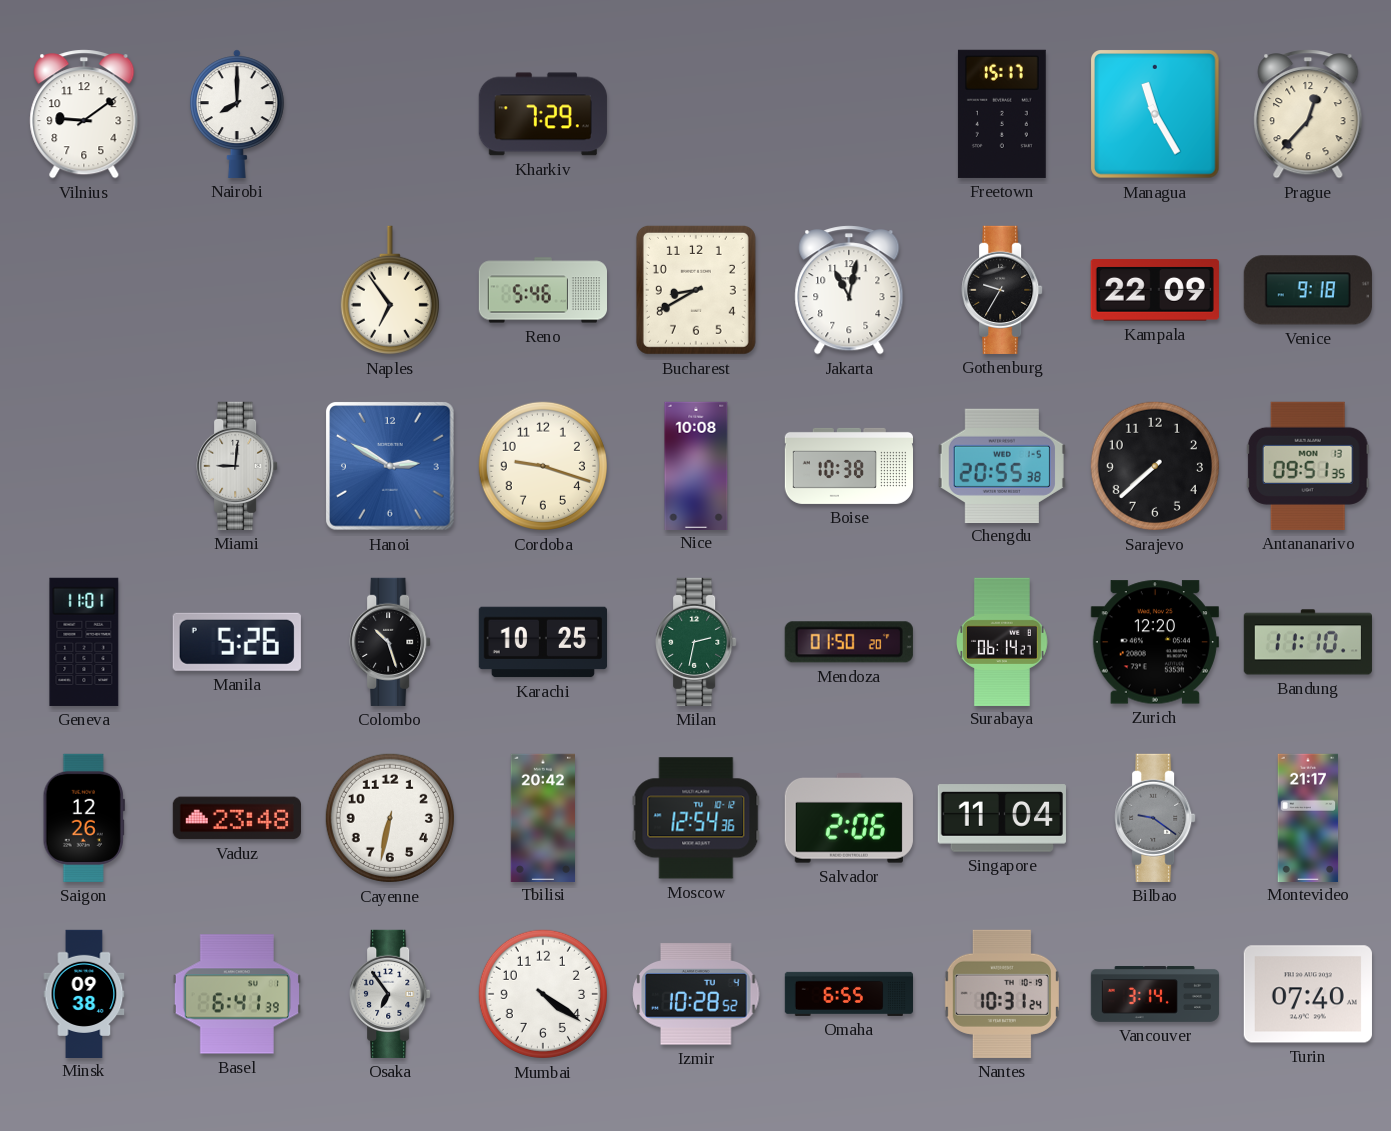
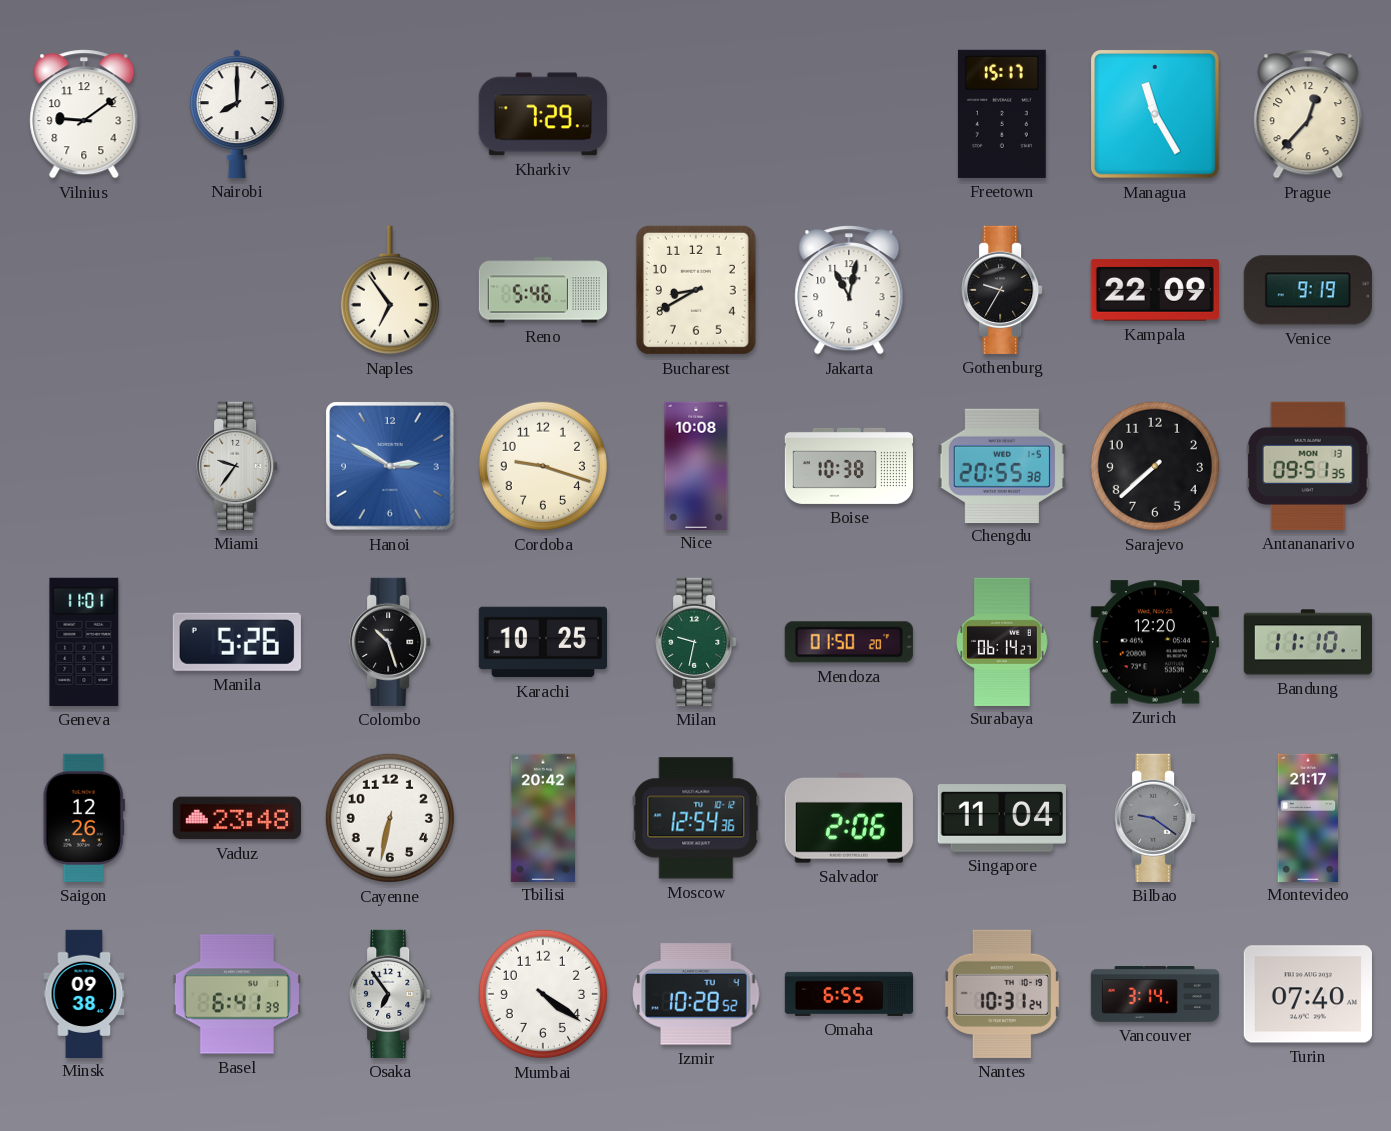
Venice: 9:18 -> 9:19 (1308, 290)
Miami: 9:01 -> 9:36 (237, 466)
Milan: 2:32 -> 9:32 (696, 642)
